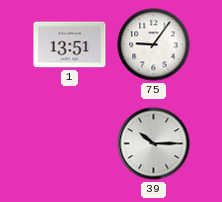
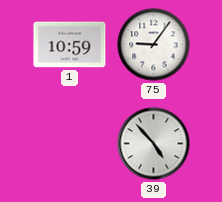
1: 13:51 -> 10:59 (70, 45)
39: 10:15 -> 4:53 (154, 144)
